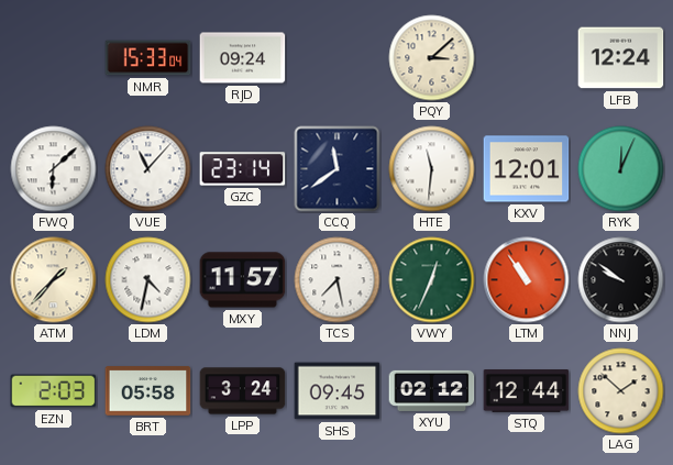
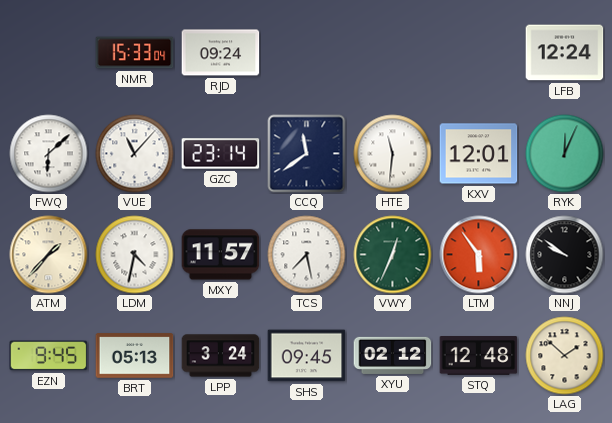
PQY: 3:08 -> none (432, 58)
LTM: 10:54 -> 5:54 (479, 255)
EZN: 2:03 -> 9:45 (49, 356)
BRT: 05:58 -> 05:13 (135, 356)
STQ: 12:44 -> 12:48 (479, 356)
